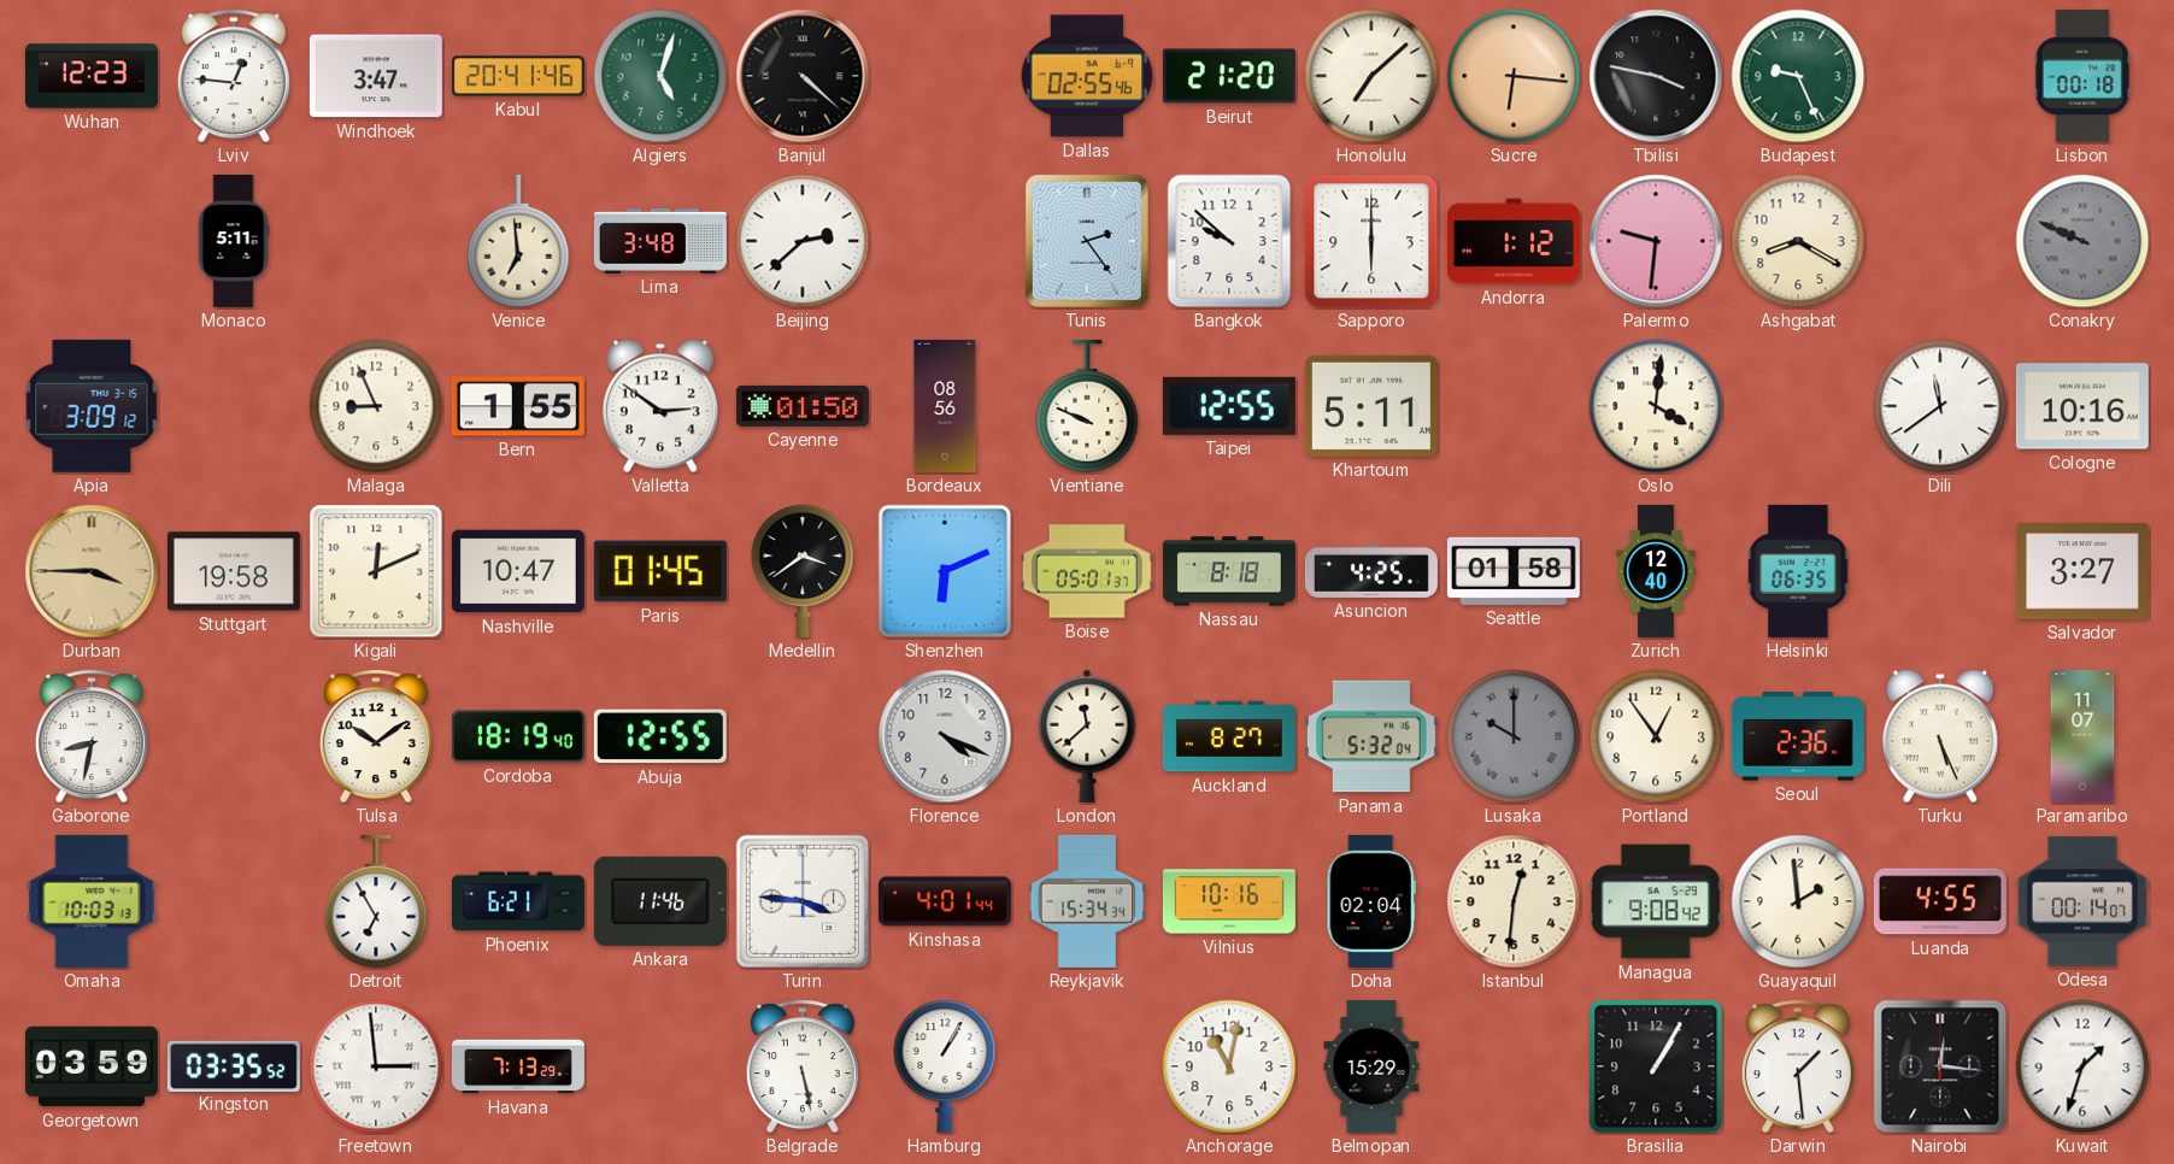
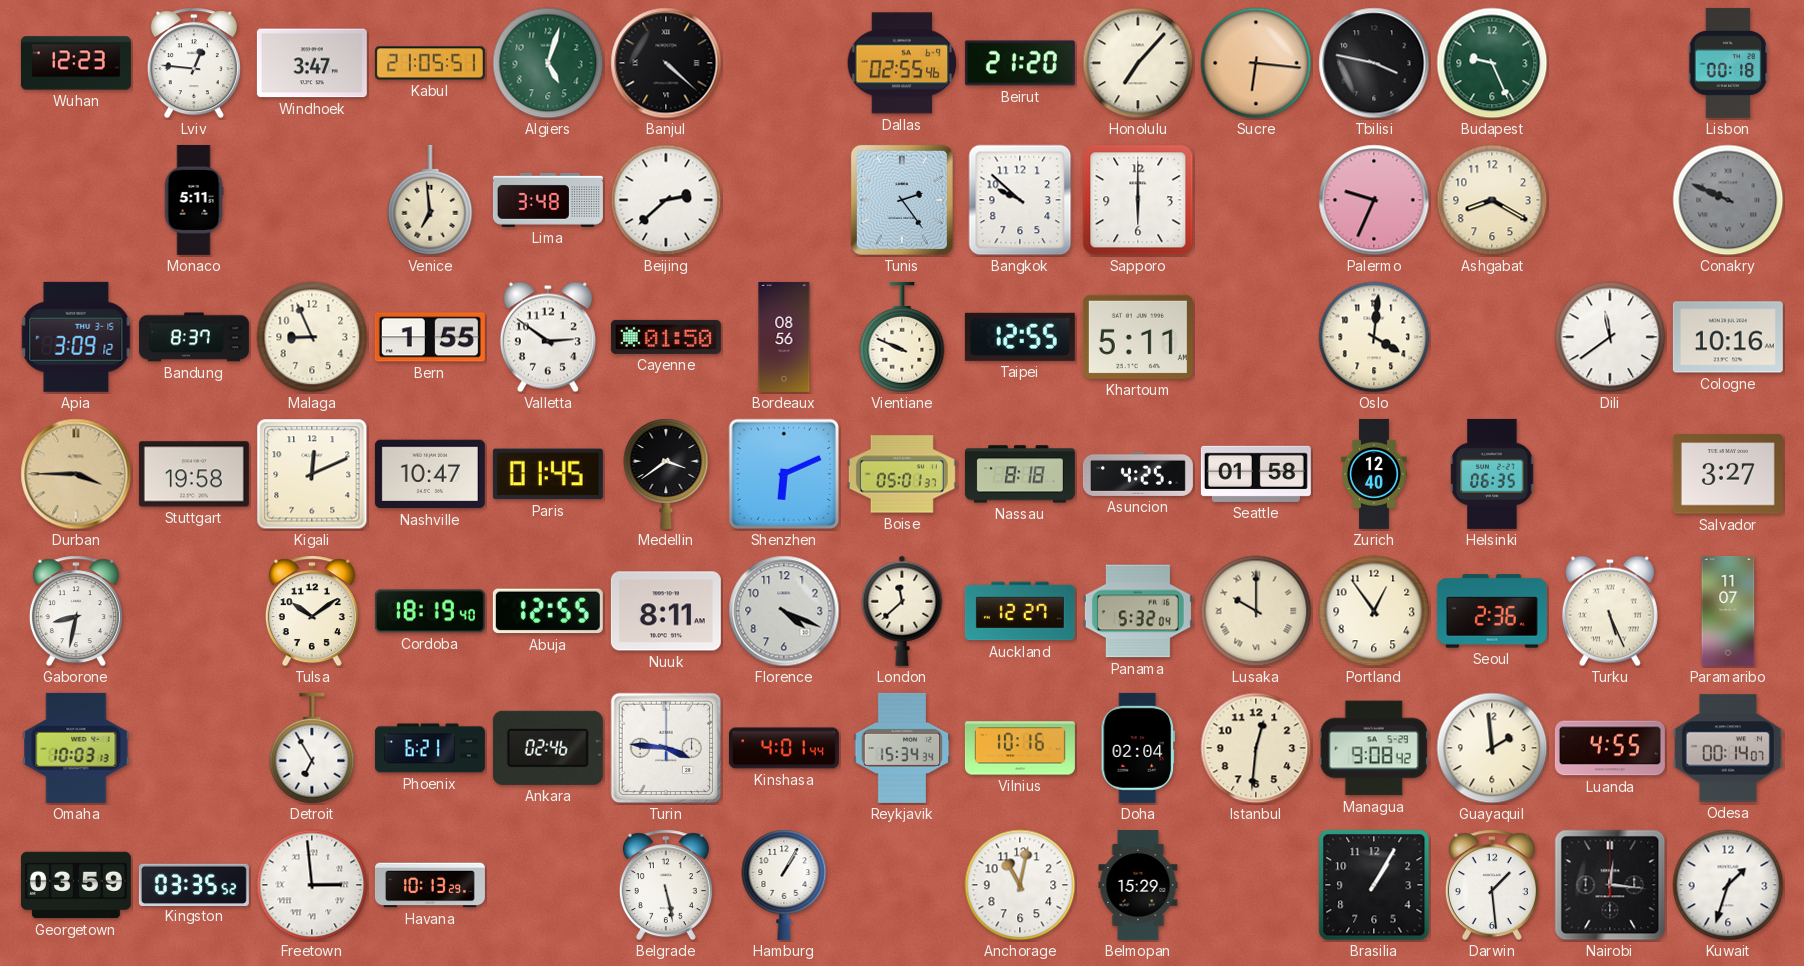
Kabul: 20:41 -> 21:05 (430, 63)
Honolulu: 7:08 -> 7:07 (1138, 63)
Andorra: 1:12 -> none (1514, 241)
Palermo: 9:31 -> 9:34 (1374, 200)
Bandung: none -> 8:37 (194, 337)
Nuuk: none -> 8:11 (666, 611)
Auckland: 8:27 -> 12:27 (1020, 611)
Lusaka dial: grey -> cream (1256, 611)
Ankara: 11:46 -> 02:46 (548, 748)
Havana: 7:13 -> 10:13 (430, 885)
